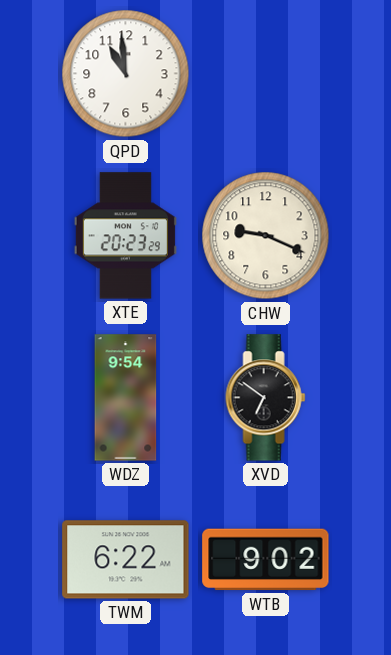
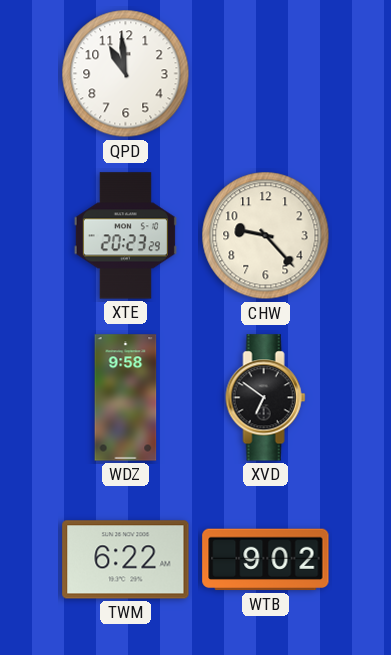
CHW: 9:19 -> 9:23 (266, 236)
WDZ: 9:54 -> 9:58 (126, 398)
